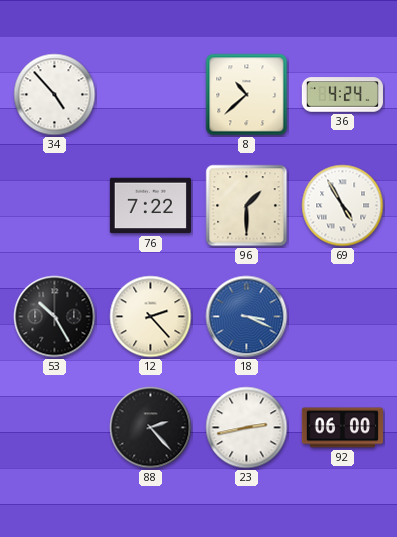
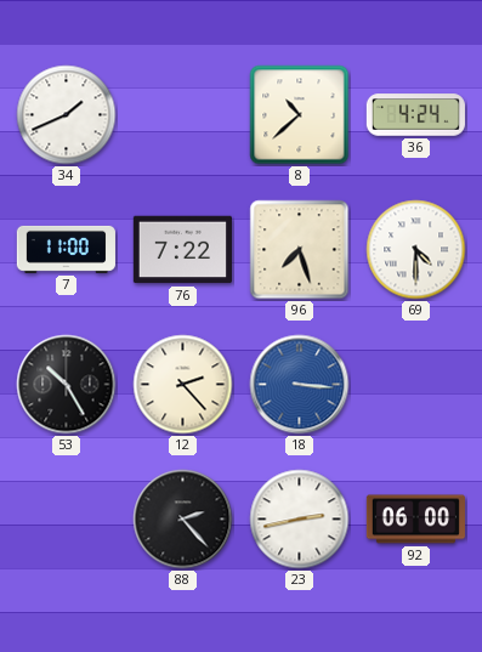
34: 4:53 -> 1:41 (67, 115)
7: none -> 11:00 (66, 249)
96: 1:30 -> 7:27 (300, 250)
69: 4:55 -> 4:30 (416, 250)
18: 3:19 -> 3:16 (300, 385)
